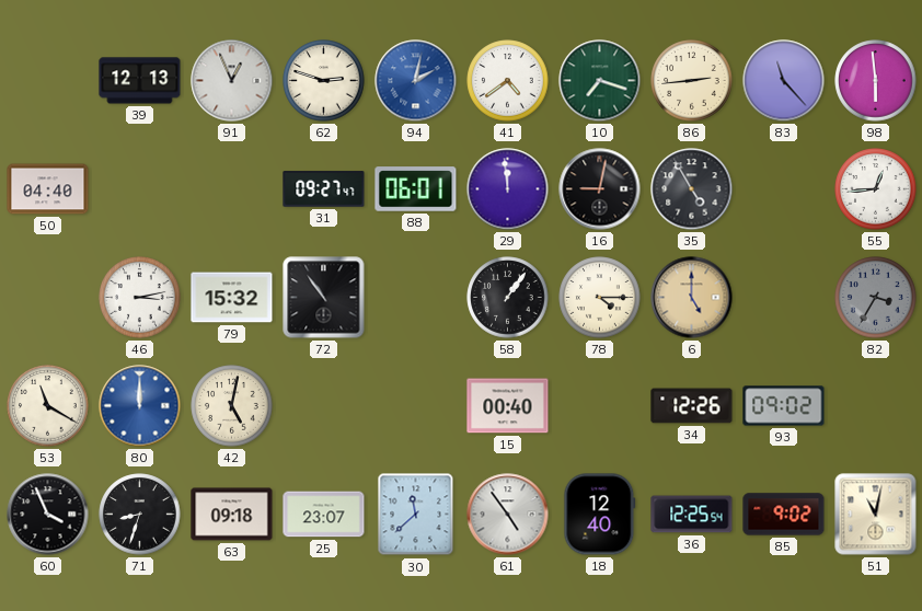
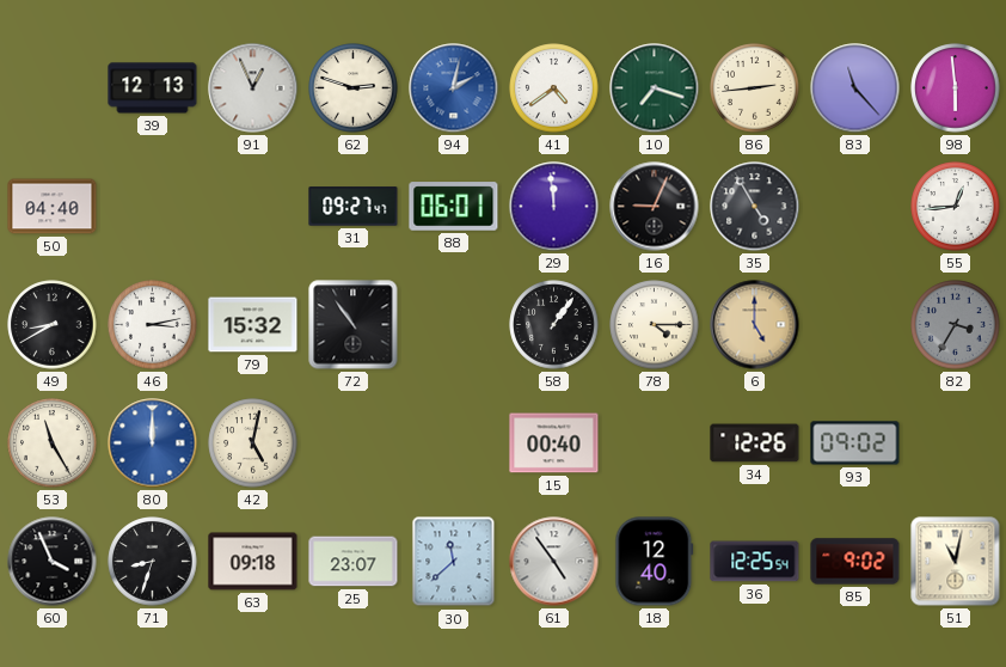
16: 9:02 -> 9:04 (655, 207)
49: none -> 8:40 (53, 325)
53: 11:20 -> 11:25 (53, 443)
